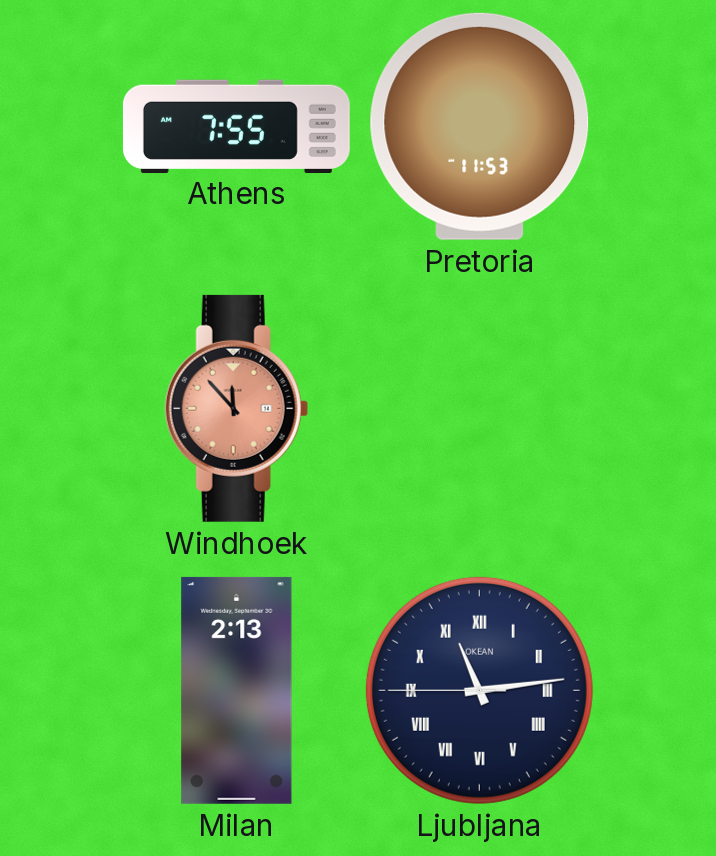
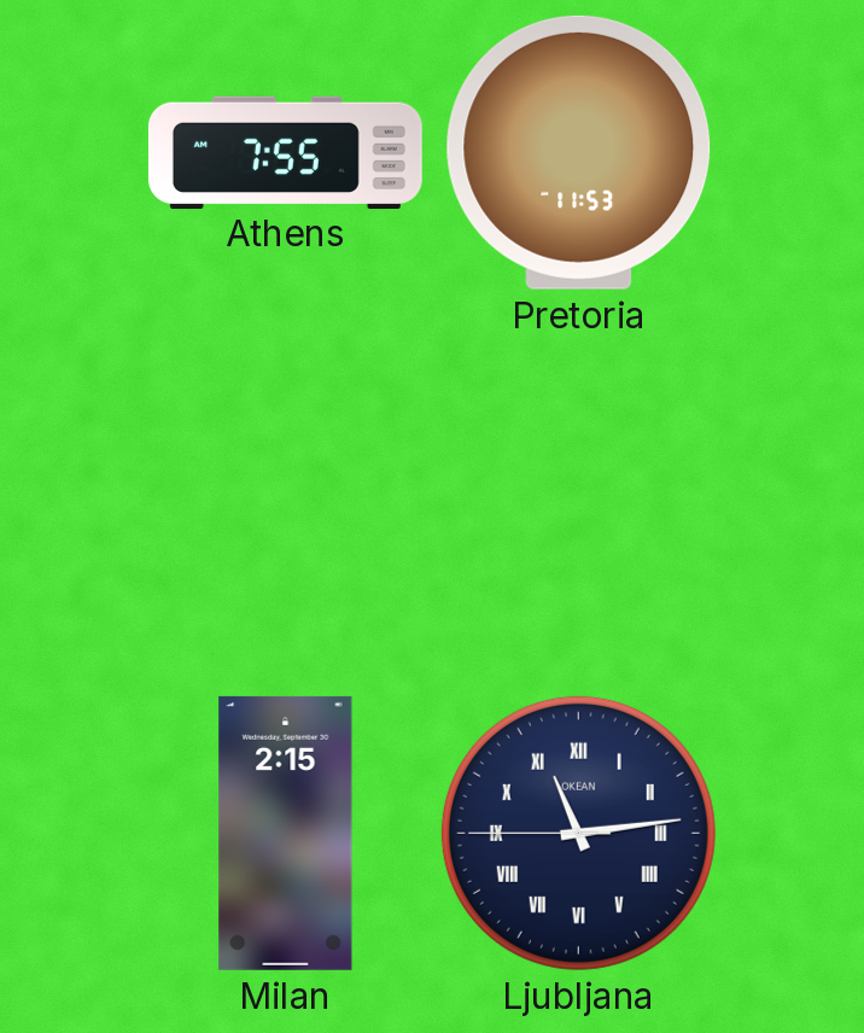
Windhoek: 11:53 -> none (236, 408)
Milan: 2:13 -> 2:15 (286, 833)
